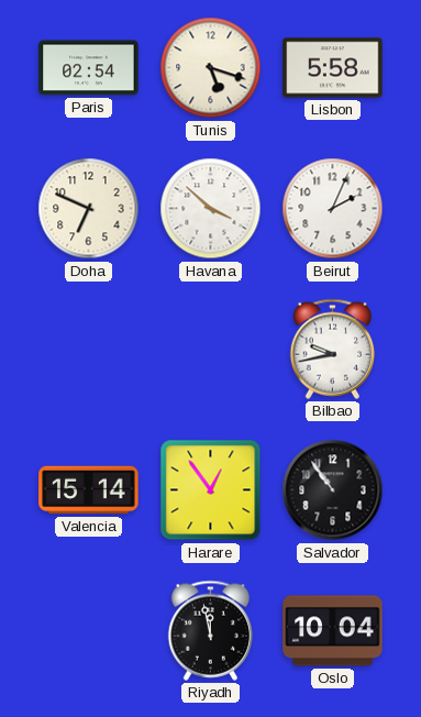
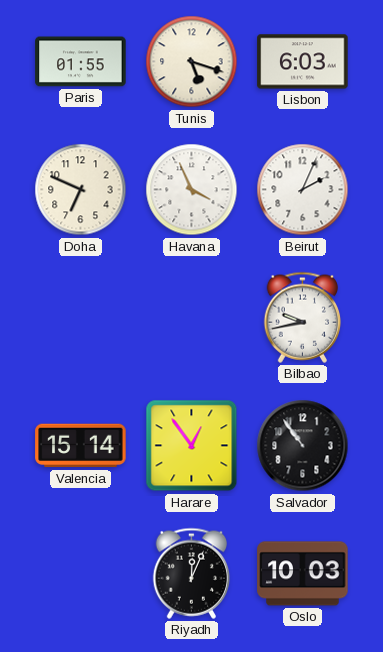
Paris: 02:54 -> 01:55 (81, 62)
Lisbon: 5:58 -> 6:03 (303, 62)
Havana: 3:52 -> 3:56 (192, 190)
Riyadh: 11:58 -> 12:04 (192, 573)
Oslo: 10:04 -> 10:03 (303, 574)
